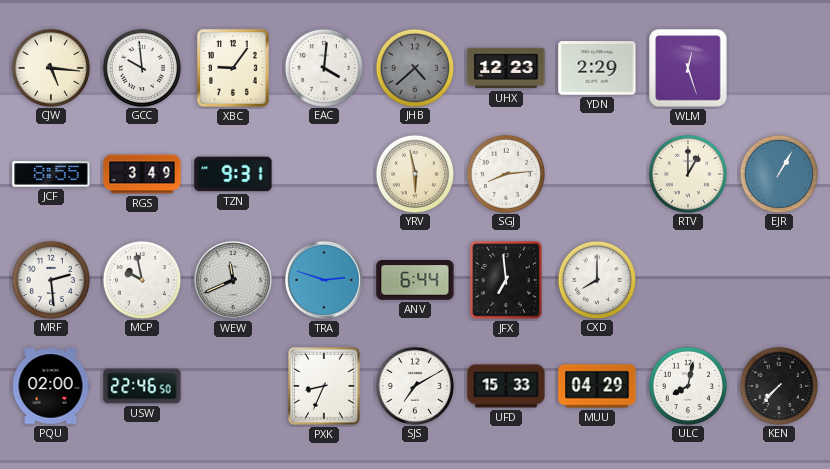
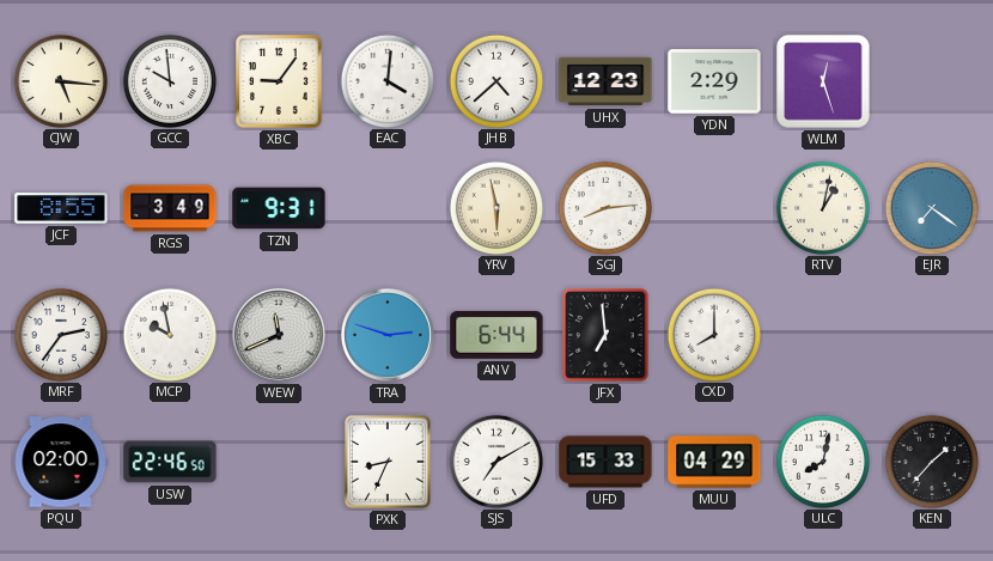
JHB dial: grey -> white (495, 80)
RTV: 1:00 -> 1:02 (822, 207)
EJR: 1:05 -> 7:21 (931, 207)
MRF: 2:29 -> 2:36 (60, 334)
KEN: 7:37 -> 1:37 (931, 461)
